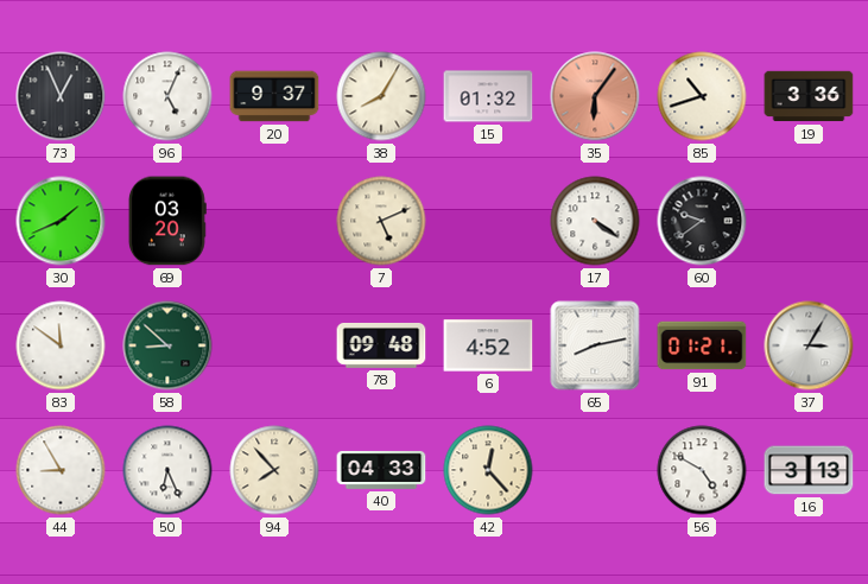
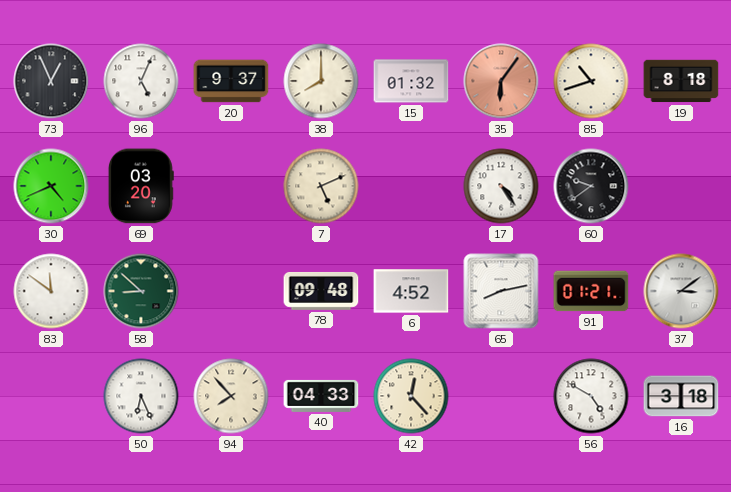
38: 8:05 -> 8:00 (321, 81)
19: 3:36 -> 8:18 (681, 81)
30: 1:41 -> 4:41 (51, 186)
17: 4:21 -> 4:24 (501, 186)
37: 3:05 -> 3:09 (681, 291)
44: 8:55 -> none (61, 470)
16: 3:13 -> 3:18 (681, 396)
